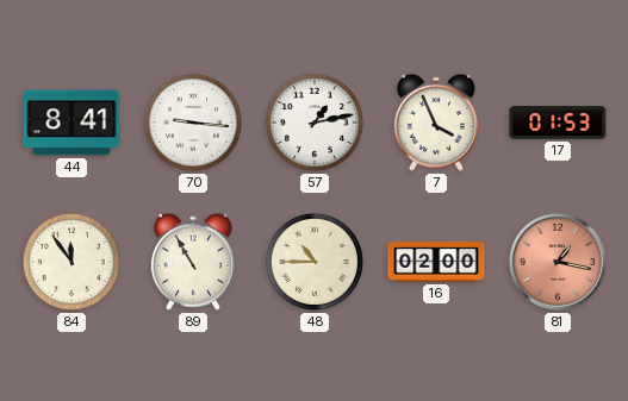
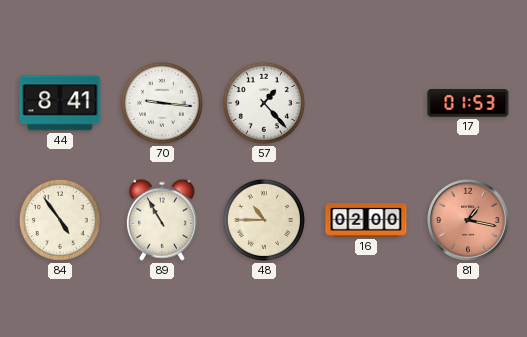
57: 1:13 -> 1:23 (264, 103)
7: 3:56 -> none (436, 123)
84: 11:54 -> 4:54 (60, 220)
